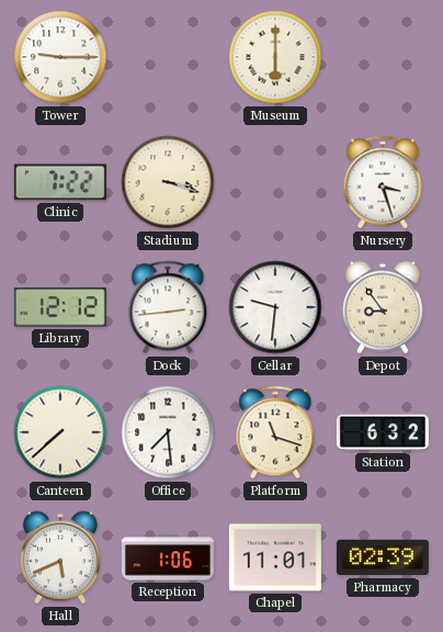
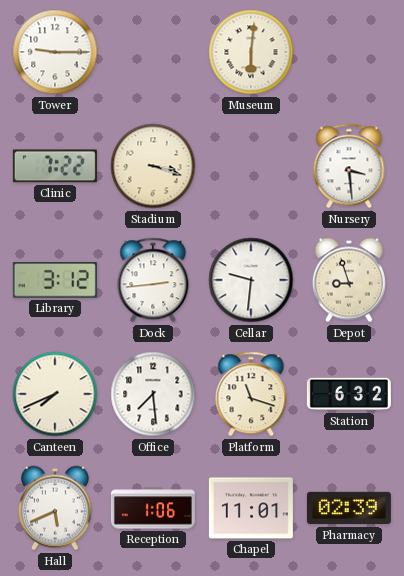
Museum: 6:00 -> 6:01 (251, 52)
Nursery: 3:27 -> 3:29 (349, 166)
Library: 12:12 -> 3:12 (55, 281)
Depot: 8:54 -> 8:57 (349, 280)
Canteen: 7:38 -> 7:41 (55, 394)
